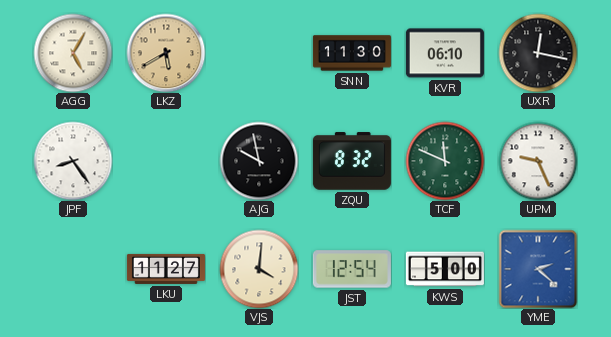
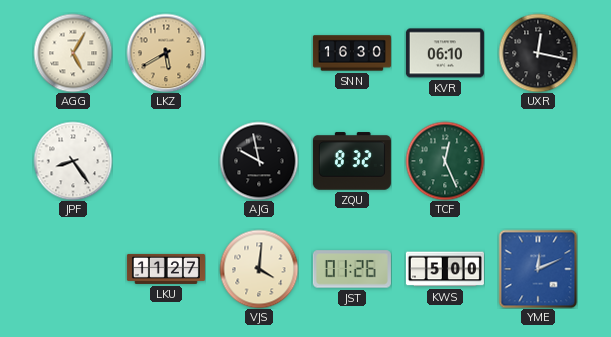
SNN: 11:30 -> 16:30 (352, 53)
TCF: 11:49 -> 12:26 (445, 161)
UPM: 9:26 -> none (538, 161)
JST: 12:54 -> 01:26 (352, 269)
YME: 2:22 -> 12:11 (538, 269)
